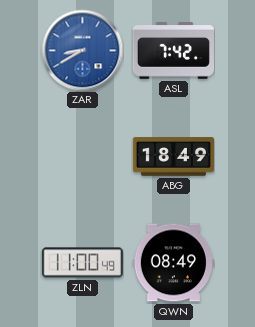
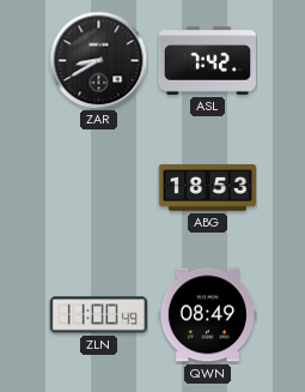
ZAR dial: blue -> black (98, 60)
ABG: 18:49 -> 18:53 (207, 188)
